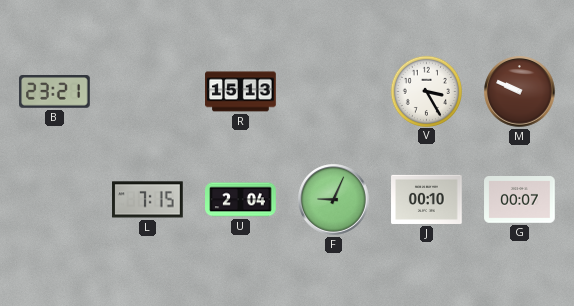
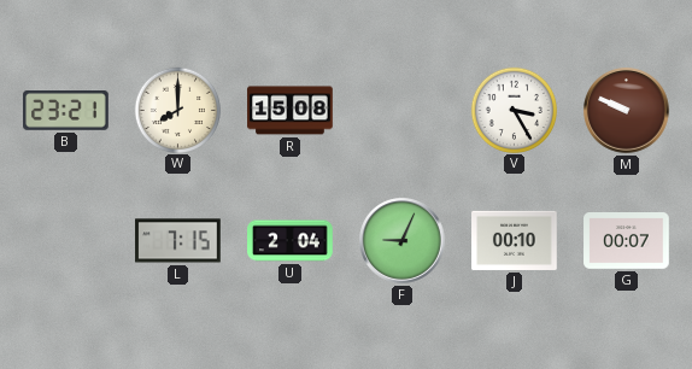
W: none -> 8:00 (177, 110)
R: 15:13 -> 15:08 (291, 111)
